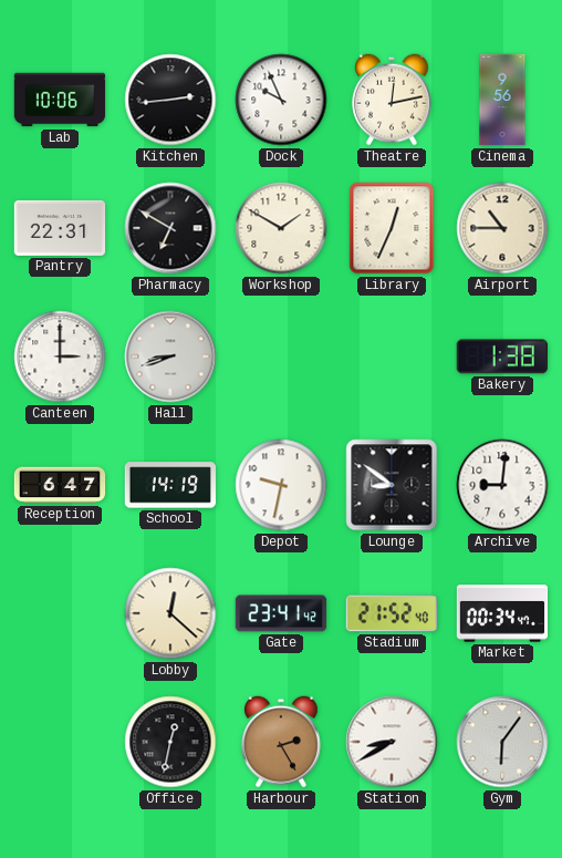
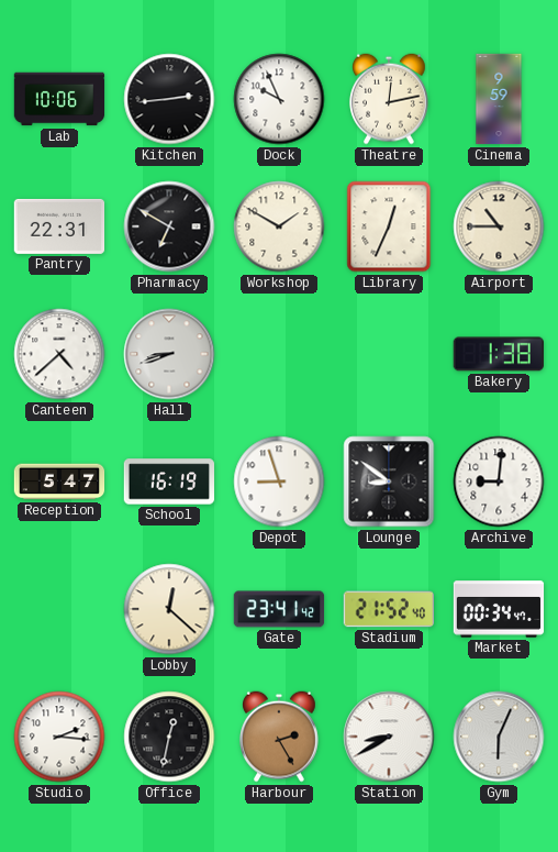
Cinema: 9:56 -> 9:59 (499, 99)
Canteen: 3:00 -> 4:38 (59, 354)
Reception: 6:47 -> 5:47 (59, 482)
School: 14:19 -> 16:19 (169, 482)
Depot: 9:32 -> 8:57 (279, 482)
Studio: none -> 2:16 (59, 737)
Gym: 6:06 -> 6:04 (499, 737)
